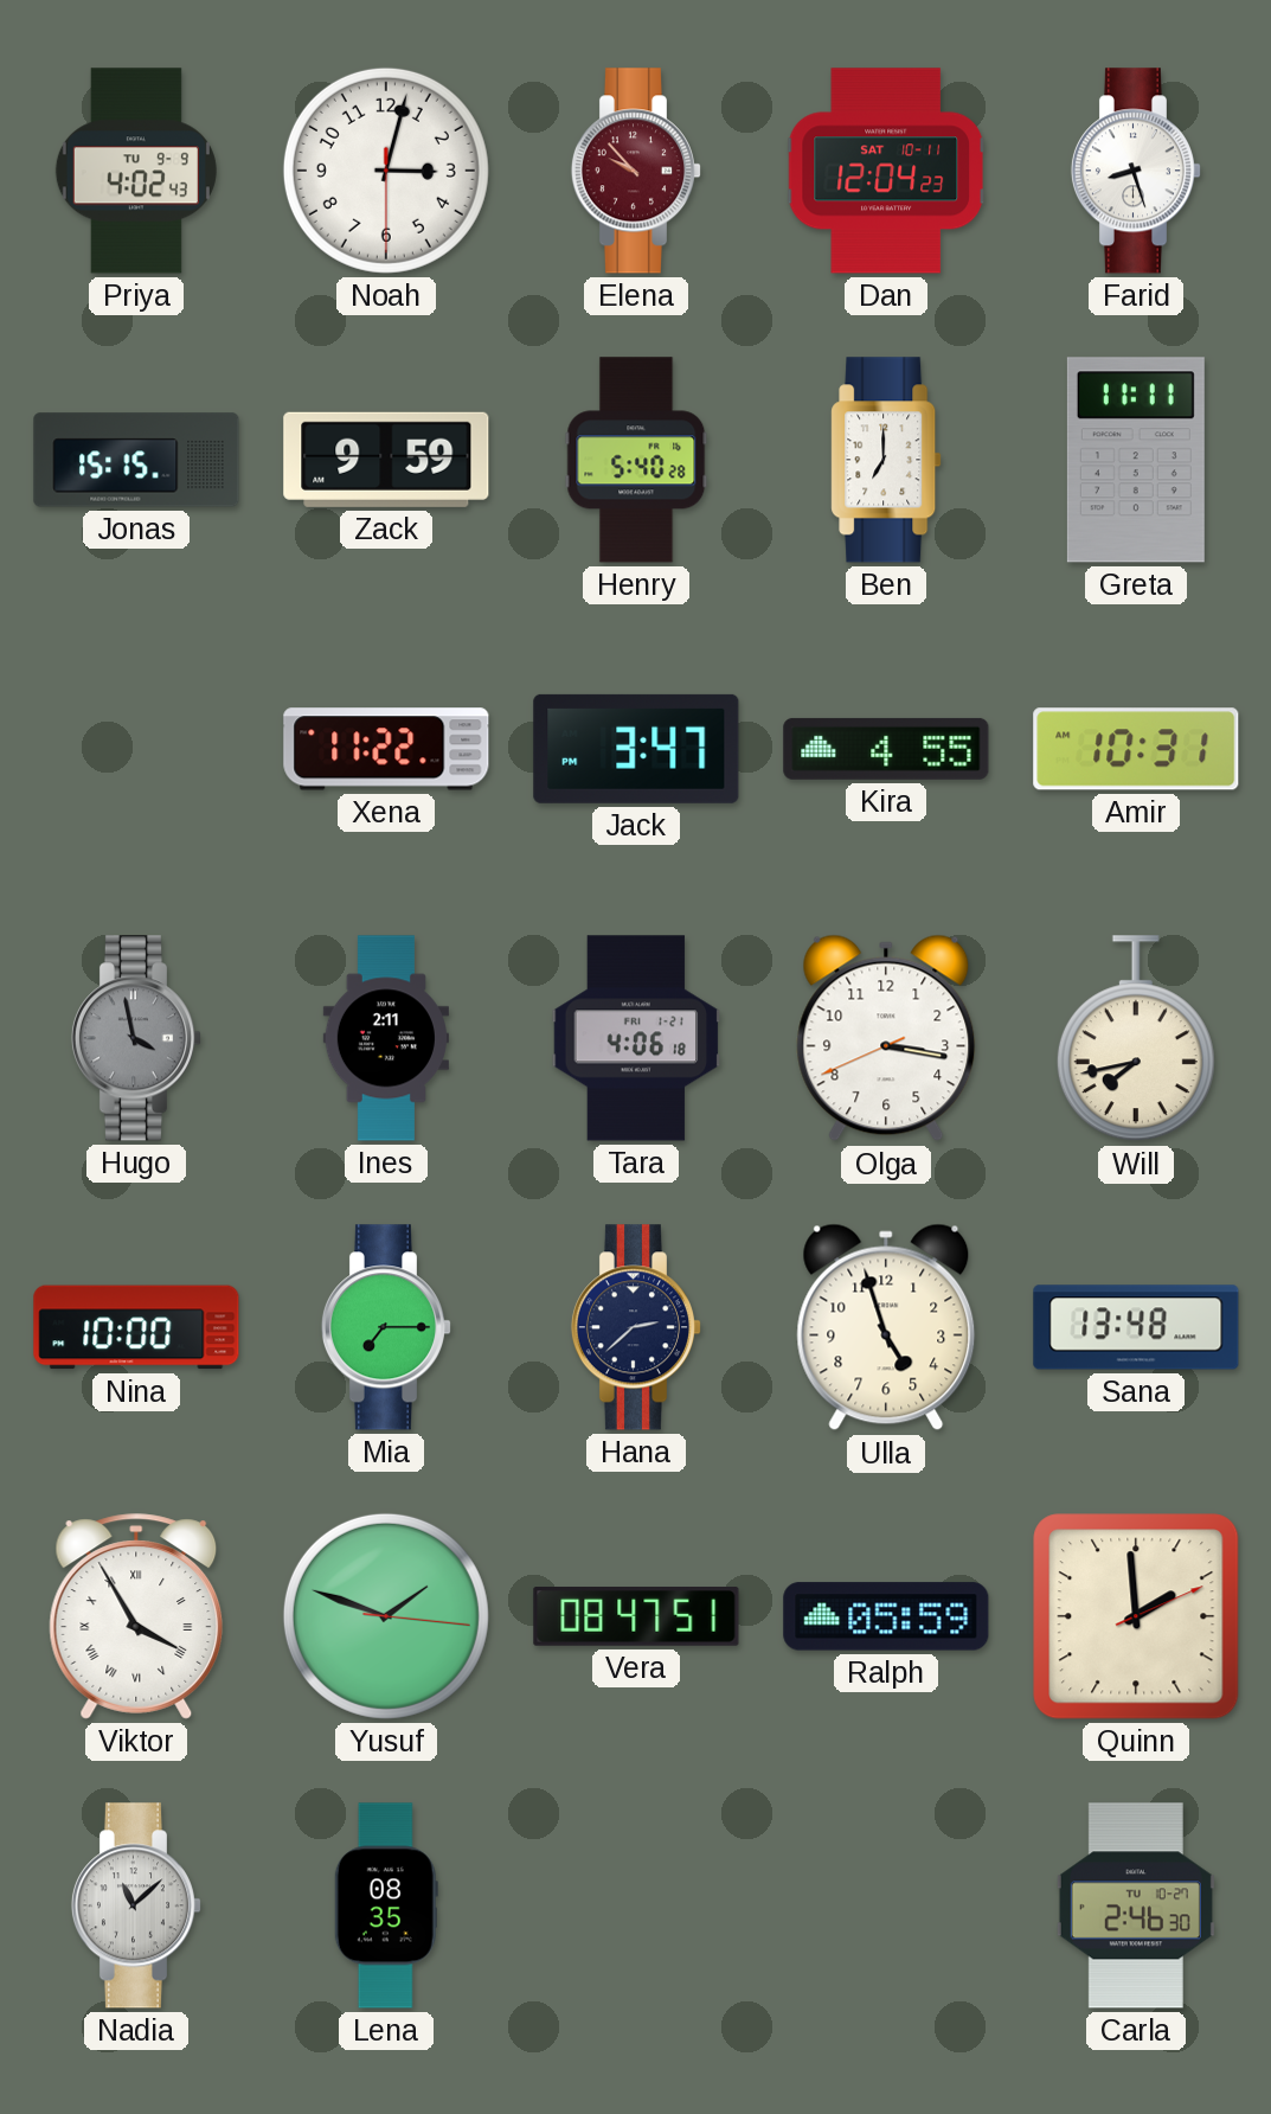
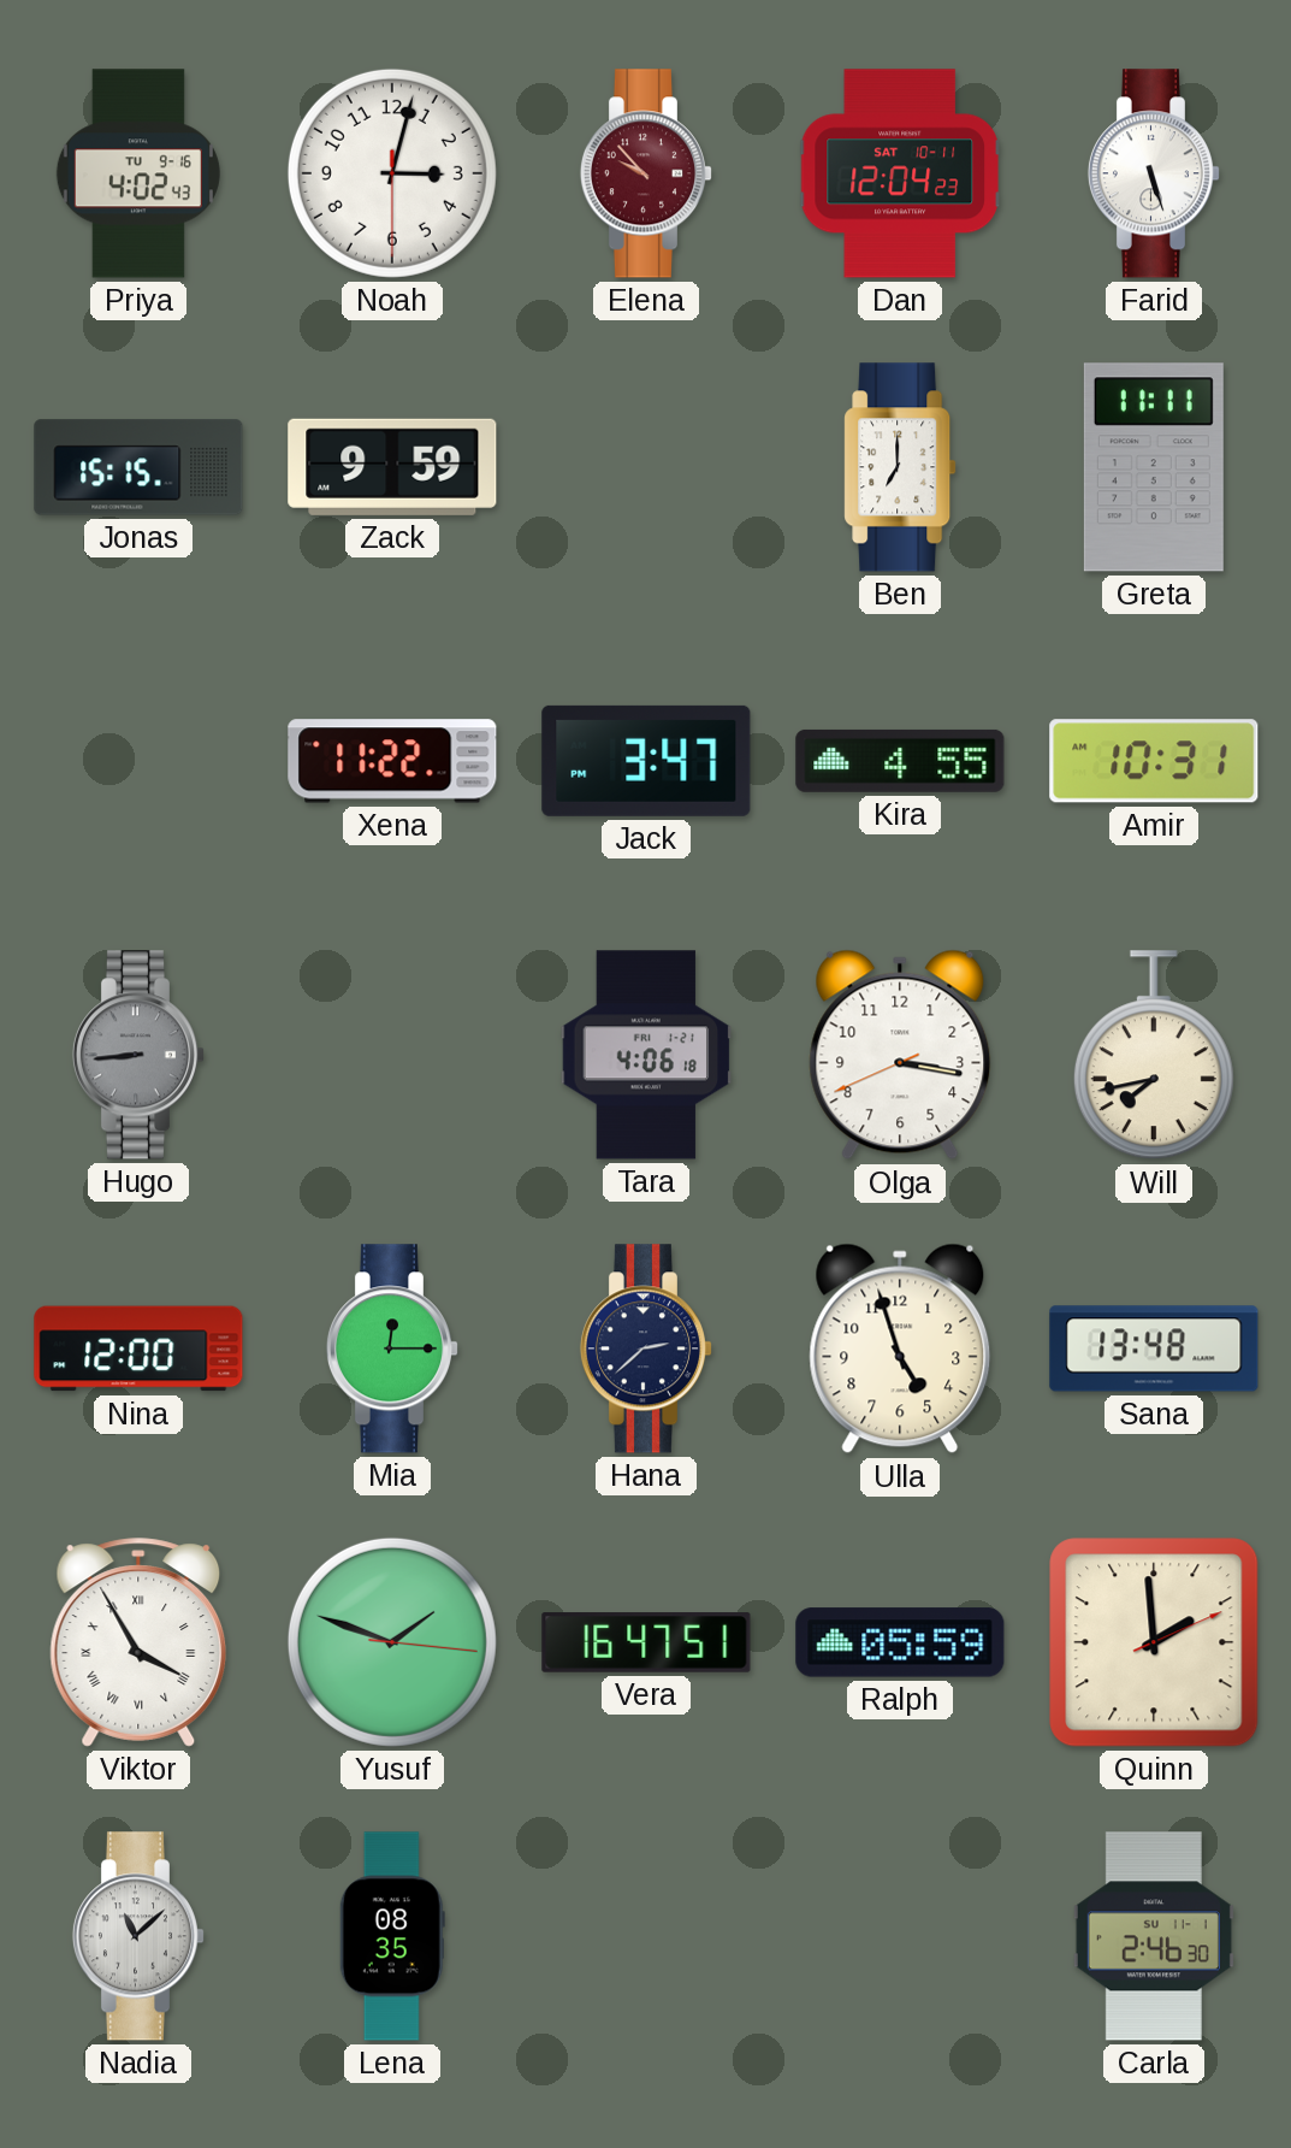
Priya date: TU 9-9 -> TU 9-16 (138, 173)
Farid: 8:27 -> 5:27 (1153, 173)
Henry: 5:40 -> none (636, 460)
Hugo: 3:58 -> 8:44 (137, 1055)
Ines: 2:11 -> none (386, 1038)
Nina: 10:00 -> 12:00 (138, 1349)
Mia: 7:15 -> 12:15 (391, 1349)
Vera: 08:47 -> 16:47 (646, 1642)
Carla date: TU 10-27 -> SU 11-1 (1154, 1936)
